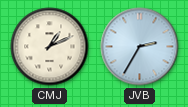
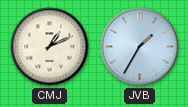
JVB: 2:35 -> 1:35 (140, 47)
